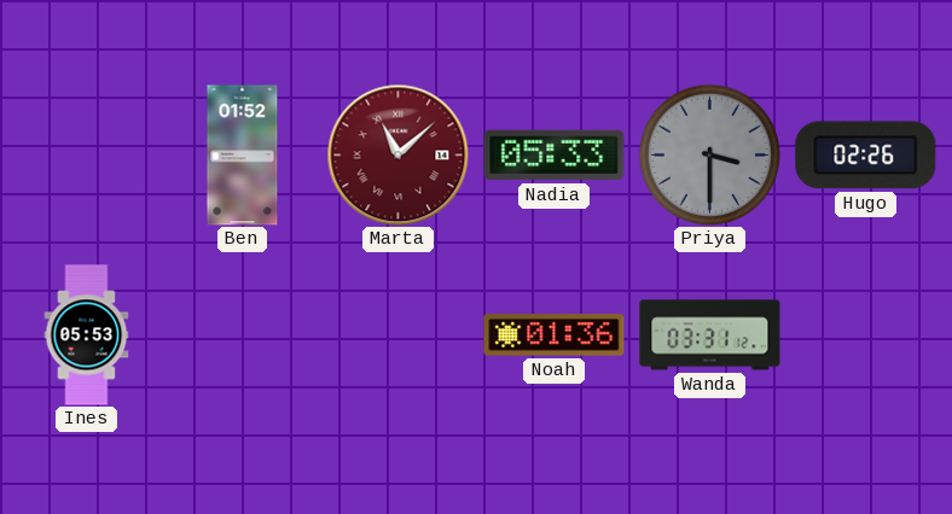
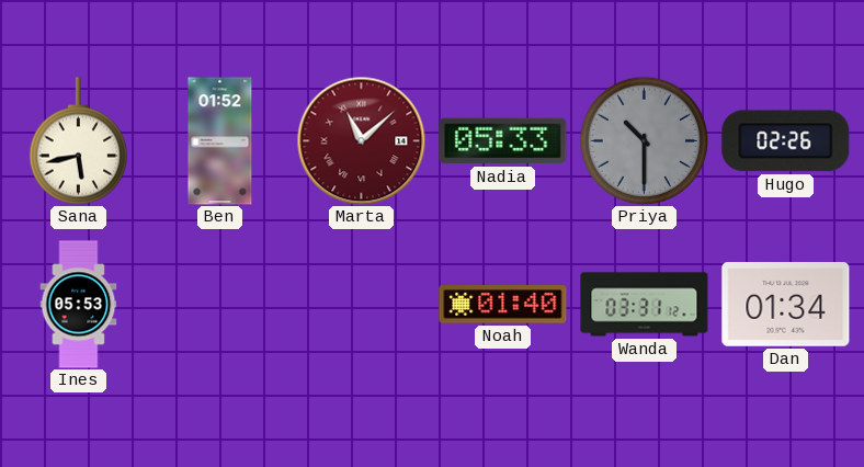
Sana: none -> 5:43 (78, 141)
Priya: 3:30 -> 10:30 (644, 140)
Noah: 01:36 -> 01:40 (503, 305)
Dan: none -> 01:34 (786, 305)
